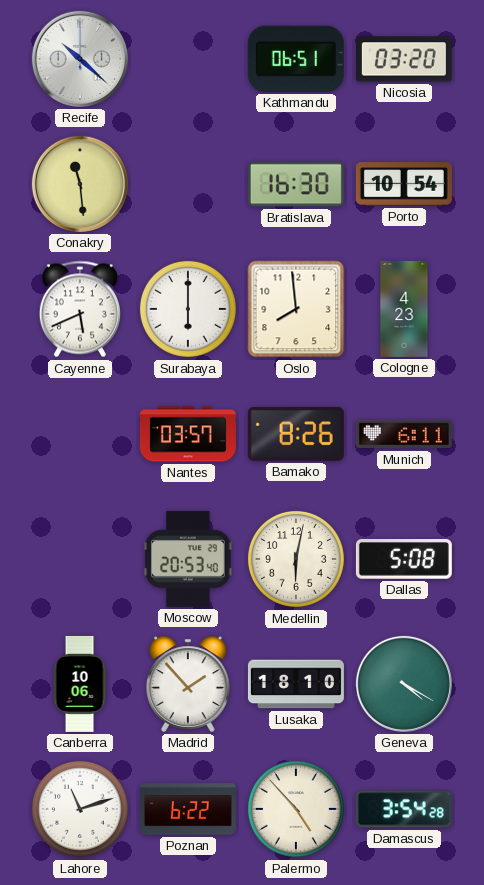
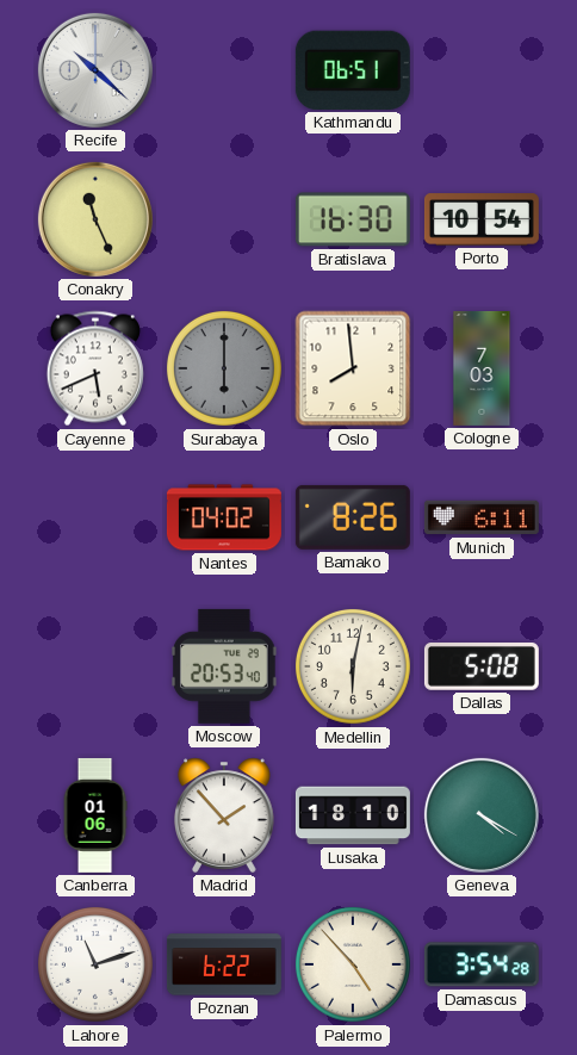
Nicosia: 03:20 -> none (404, 59)
Conakry: 11:29 -> 11:26 (95, 219)
Surabaya dial: white -> grey (224, 368)
Cologne: 4:23 -> 7:03 (482, 368)
Nantes: 03:57 -> 04:02 (224, 517)
Canberra: 10:06 -> 01:06 (95, 815)
